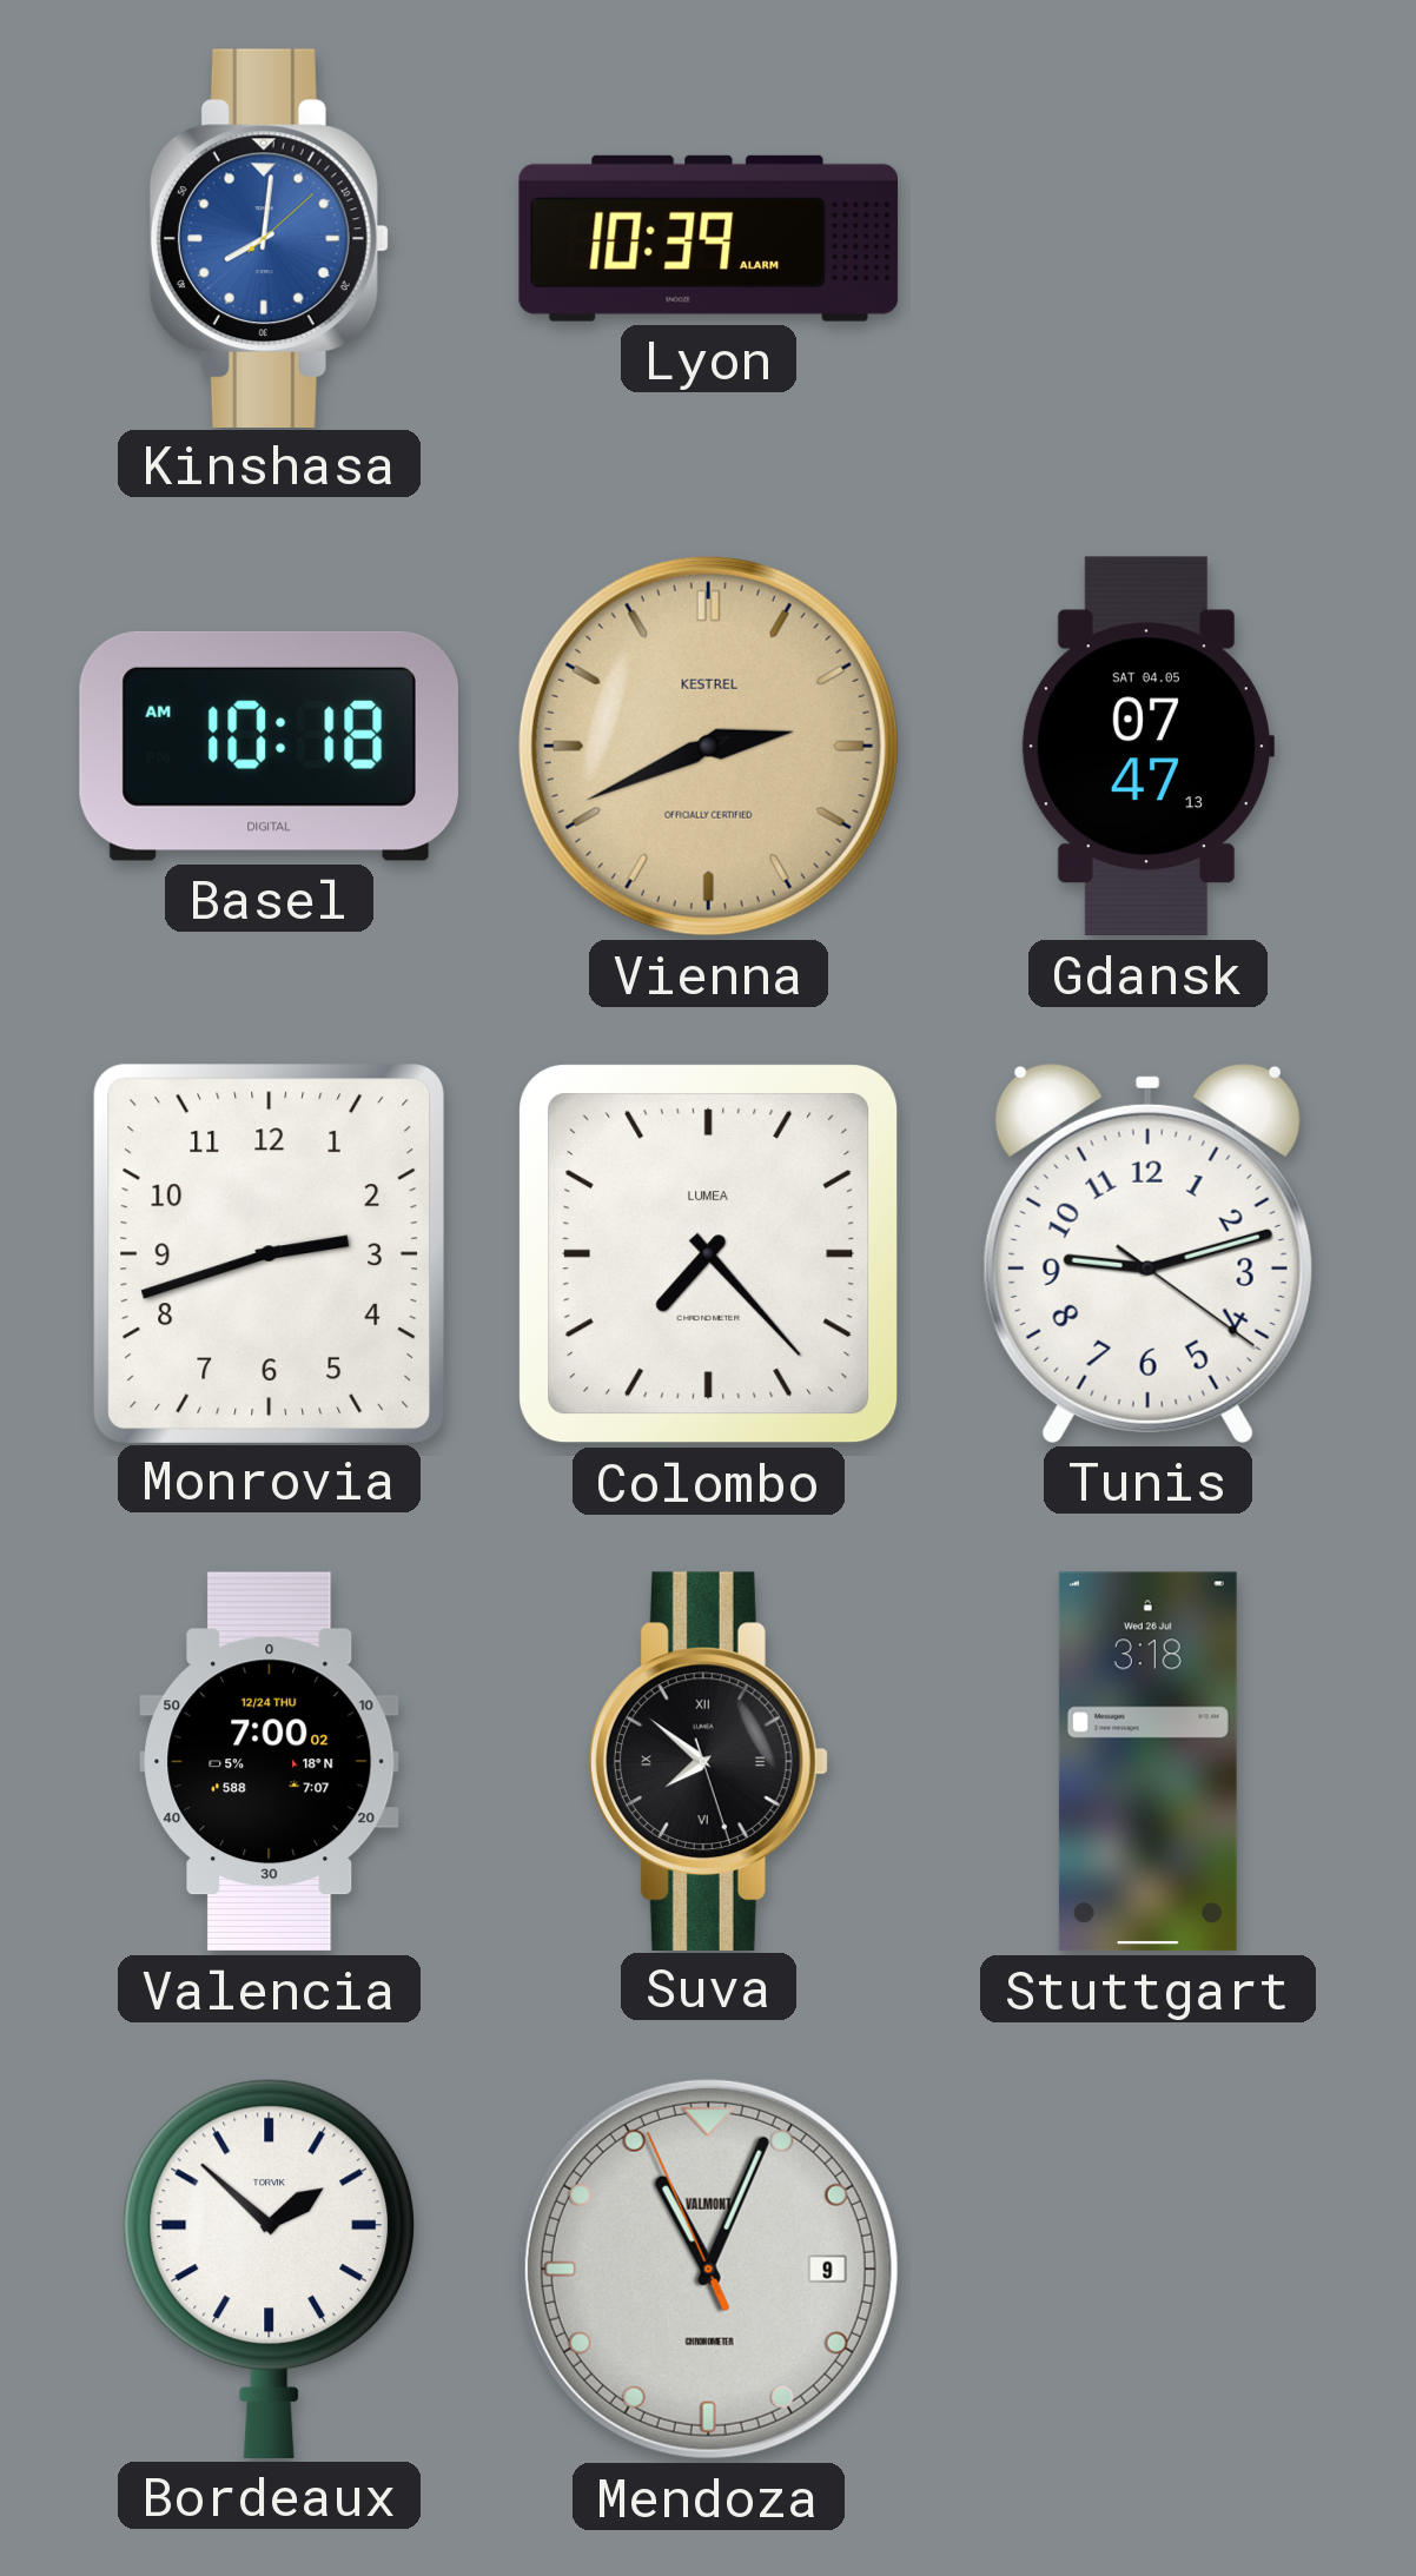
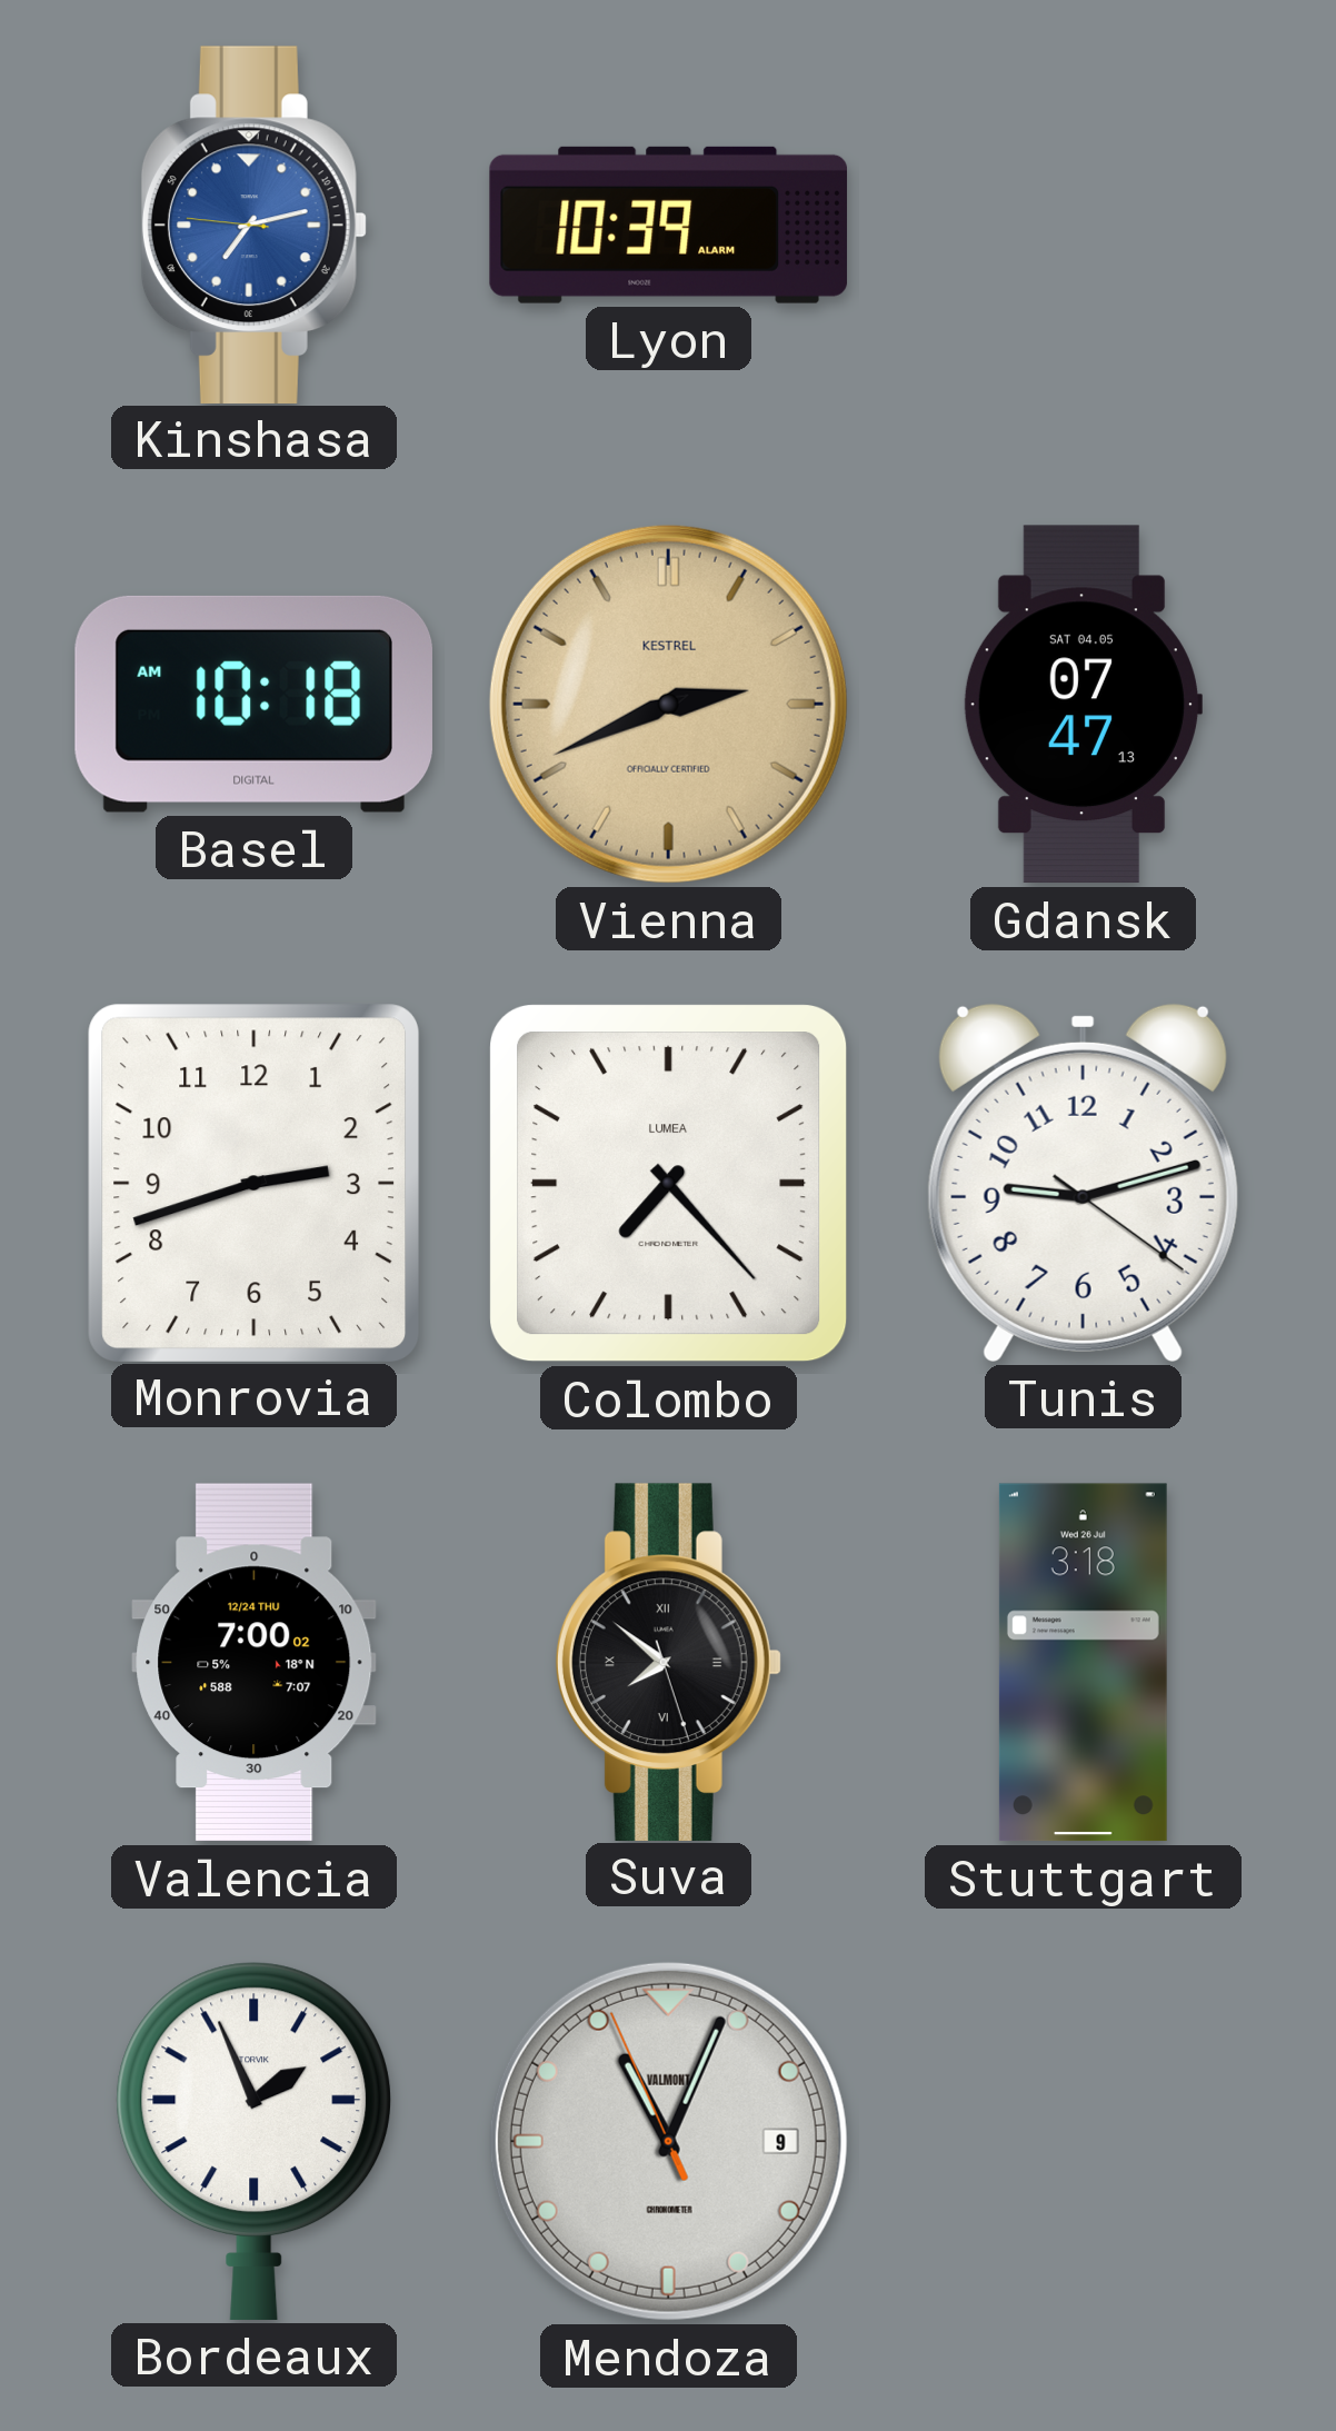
Kinshasa: 8:01 -> 7:12 (253, 225)
Bordeaux: 1:52 -> 1:56 (255, 2141)
